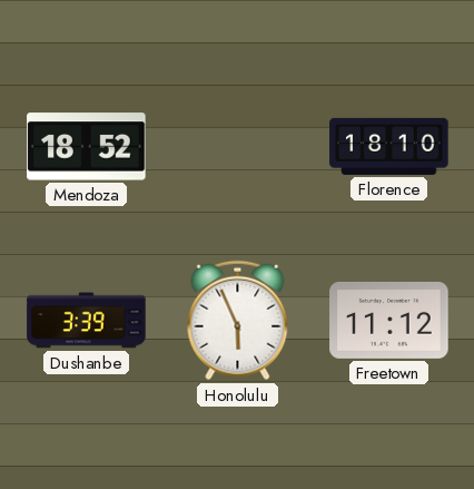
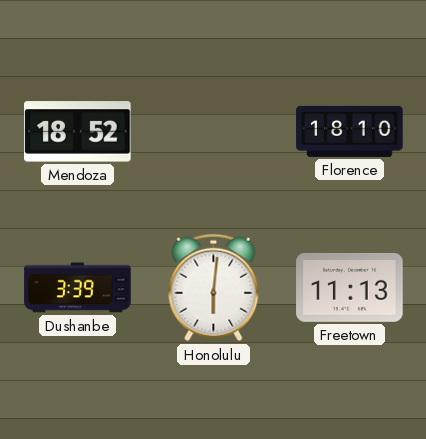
Honolulu: 5:56 -> 6:01 (214, 288)
Freetown: 11:12 -> 11:13 (350, 287)
